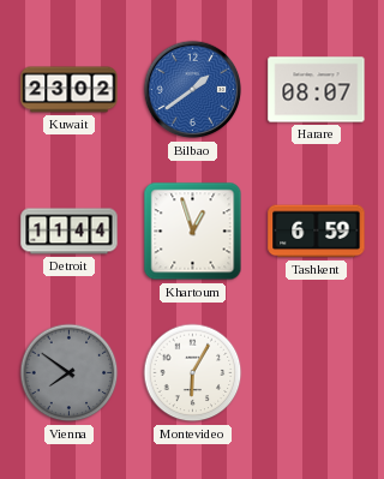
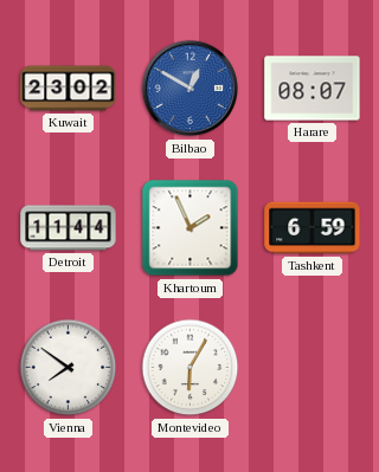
Bilbao: 1:39 -> 12:50 (191, 89)
Khartoum: 12:57 -> 1:56 (191, 228)
Vienna dial: grey -> white (69, 368)
